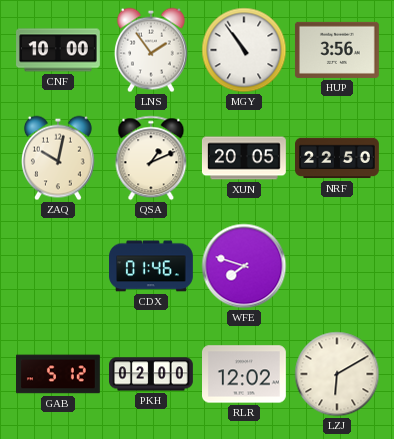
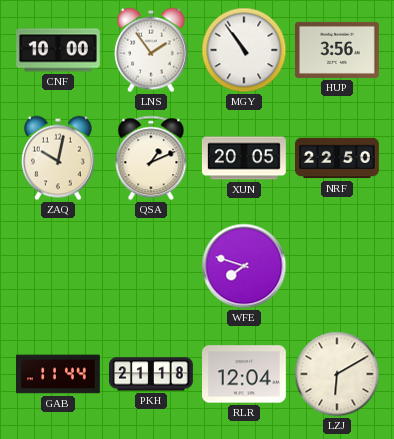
CDX: 01:46 -> none (152, 266)
GAB: 5:12 -> 11:44 (59, 374)
PKH: 02:00 -> 21:18 (152, 374)
RLR: 12:02 -> 12:04 (245, 374)
